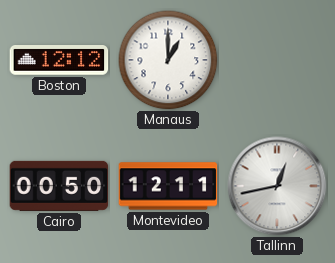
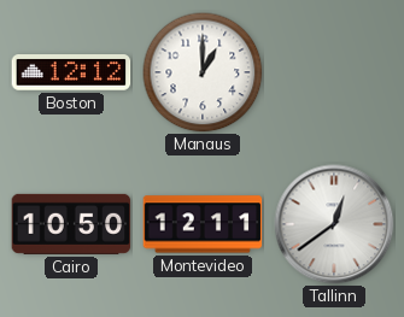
Cairo: 00:50 -> 10:50 (71, 224)
Tallinn: 12:43 -> 12:39 (334, 224)
